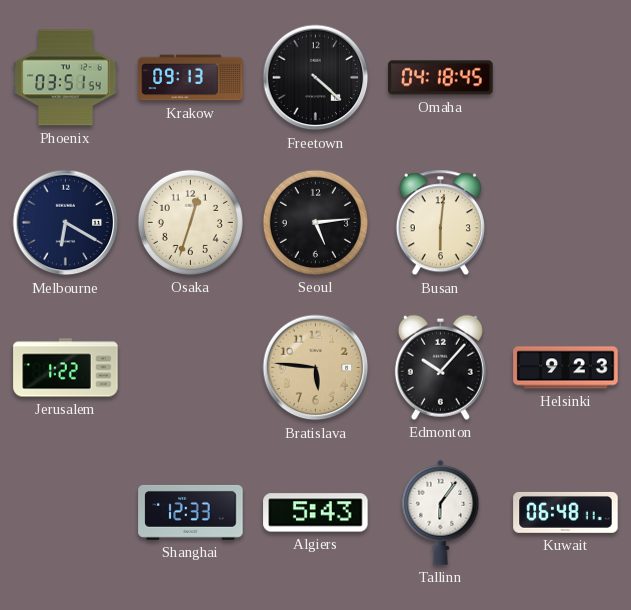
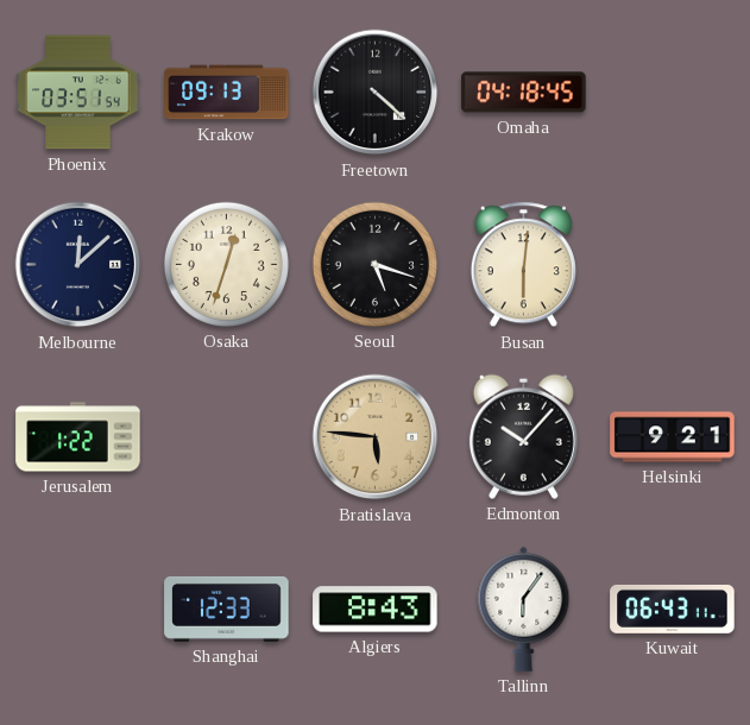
Melbourne: 6:20 -> 12:08 (78, 265)
Seoul: 5:14 -> 5:18 (374, 264)
Helsinki: 9:23 -> 9:21 (673, 437)
Algiers: 5:43 -> 8:43 (376, 610)
Kuwait: 06:48 -> 06:43 (673, 610)
